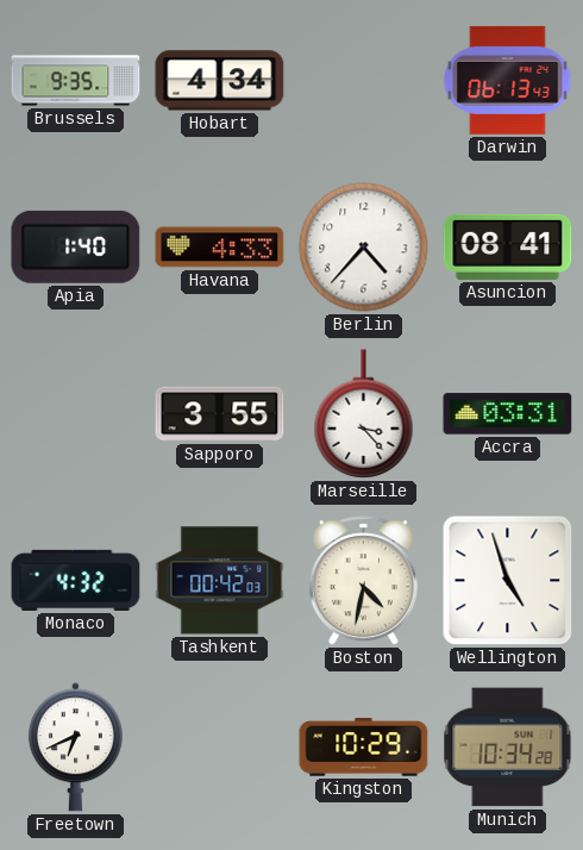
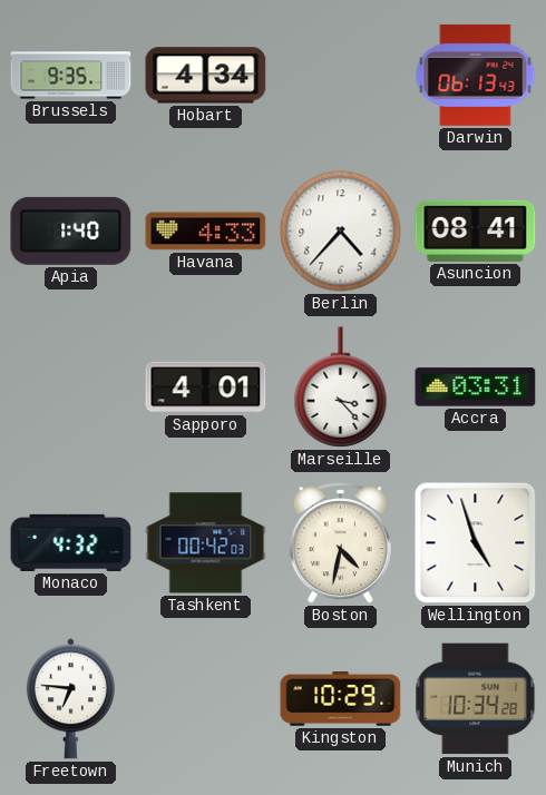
Sapporo: 3:55 -> 4:01 (206, 387)
Freetown: 6:41 -> 6:46 (70, 699)
